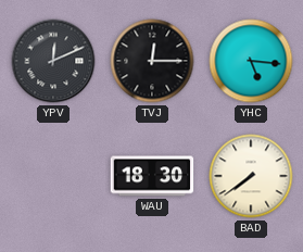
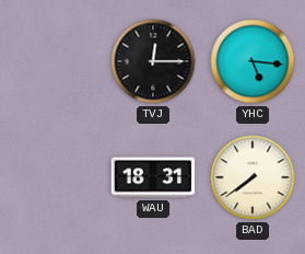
YPV: 12:11 -> none (53, 61)
WAU: 18:30 -> 18:31 (153, 177)
